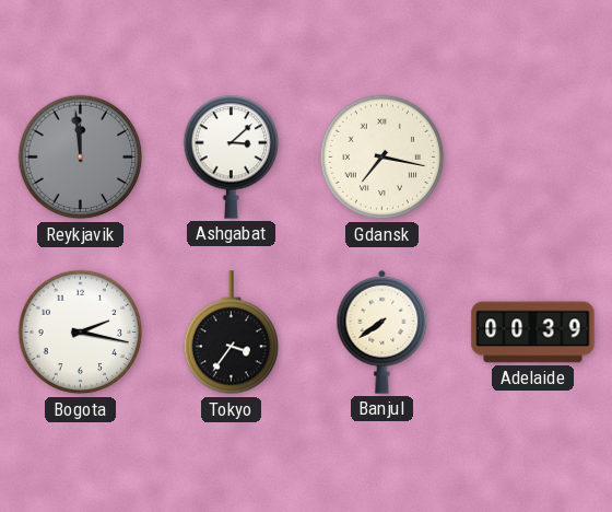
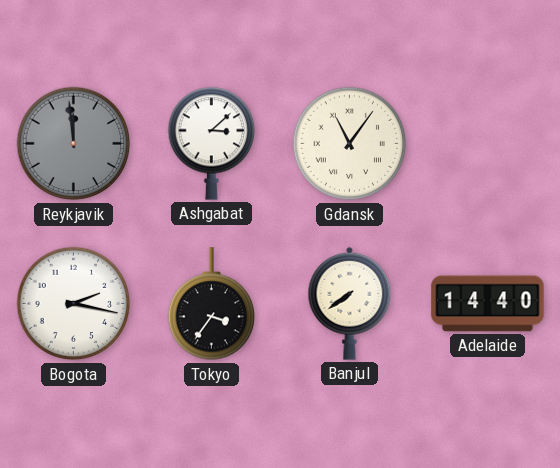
Gdansk: 7:17 -> 11:06 (350, 144)
Adelaide: 00:39 -> 14:40 (488, 304)
